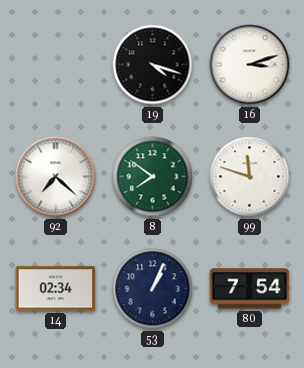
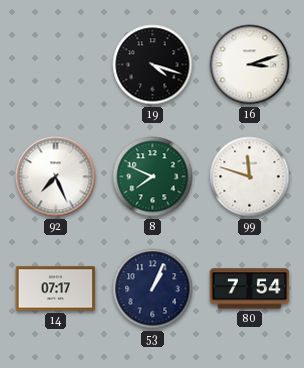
92: 7:22 -> 7:26 (56, 177)
8: 7:51 -> 7:49 (153, 177)
14: 02:34 -> 07:17 (56, 289)
